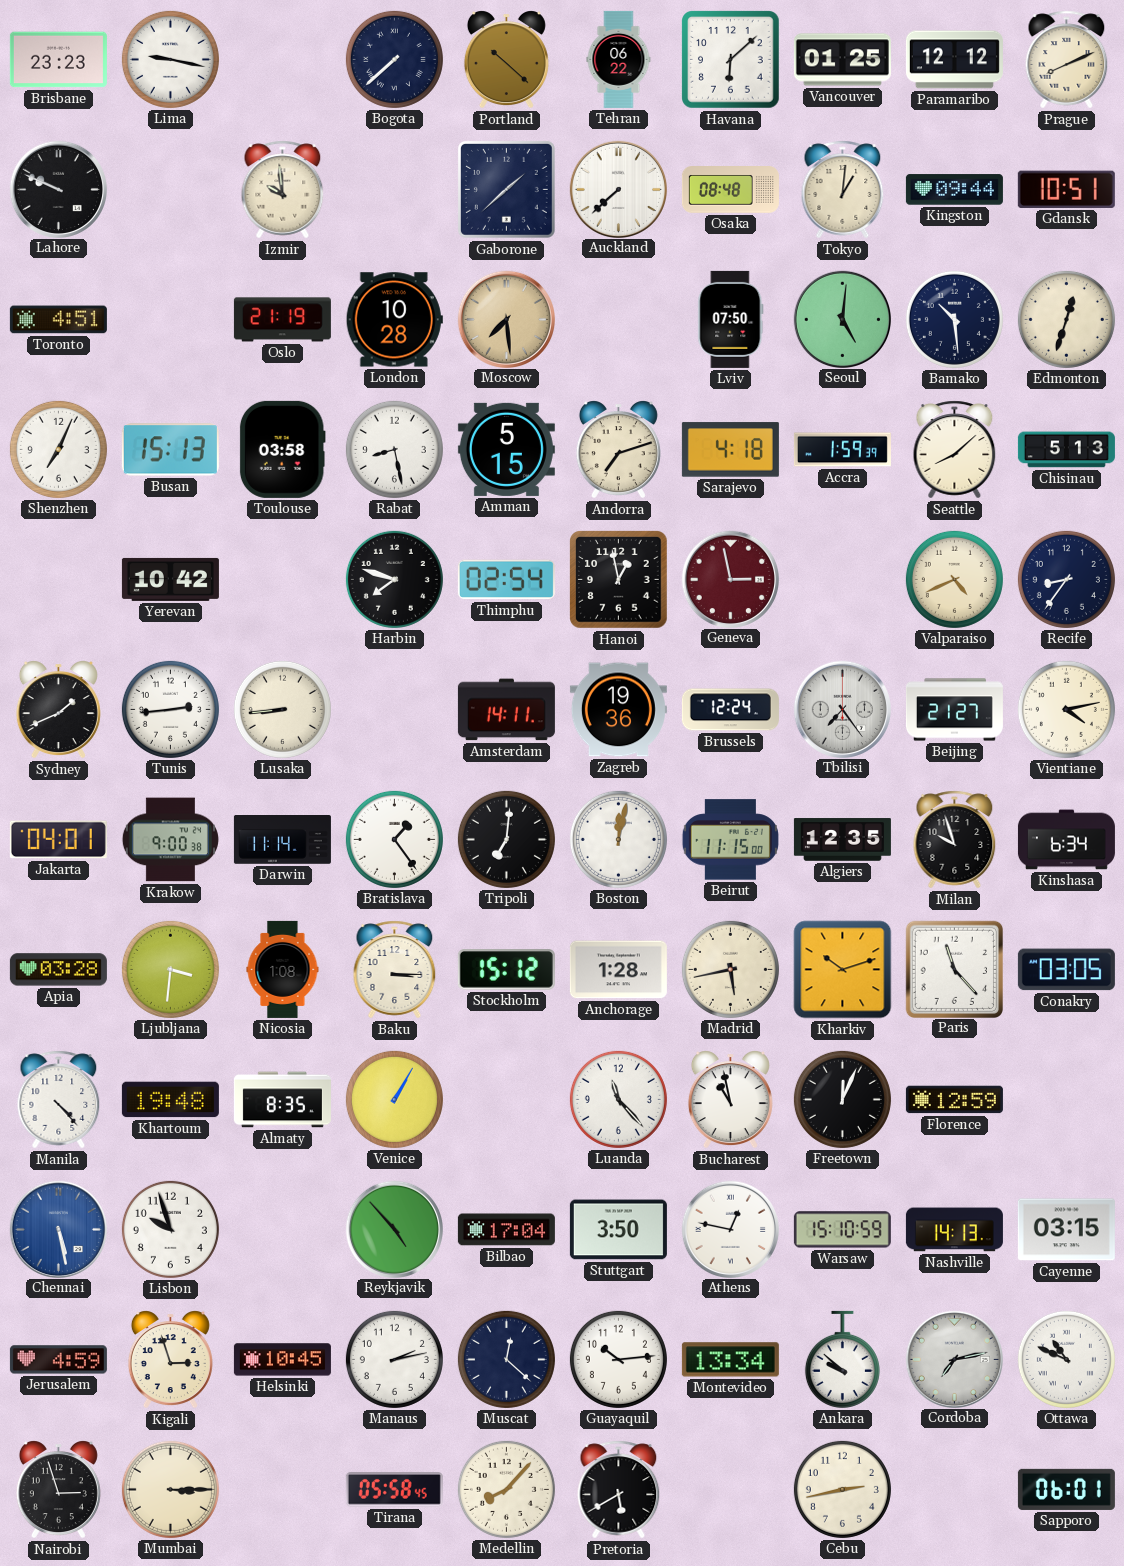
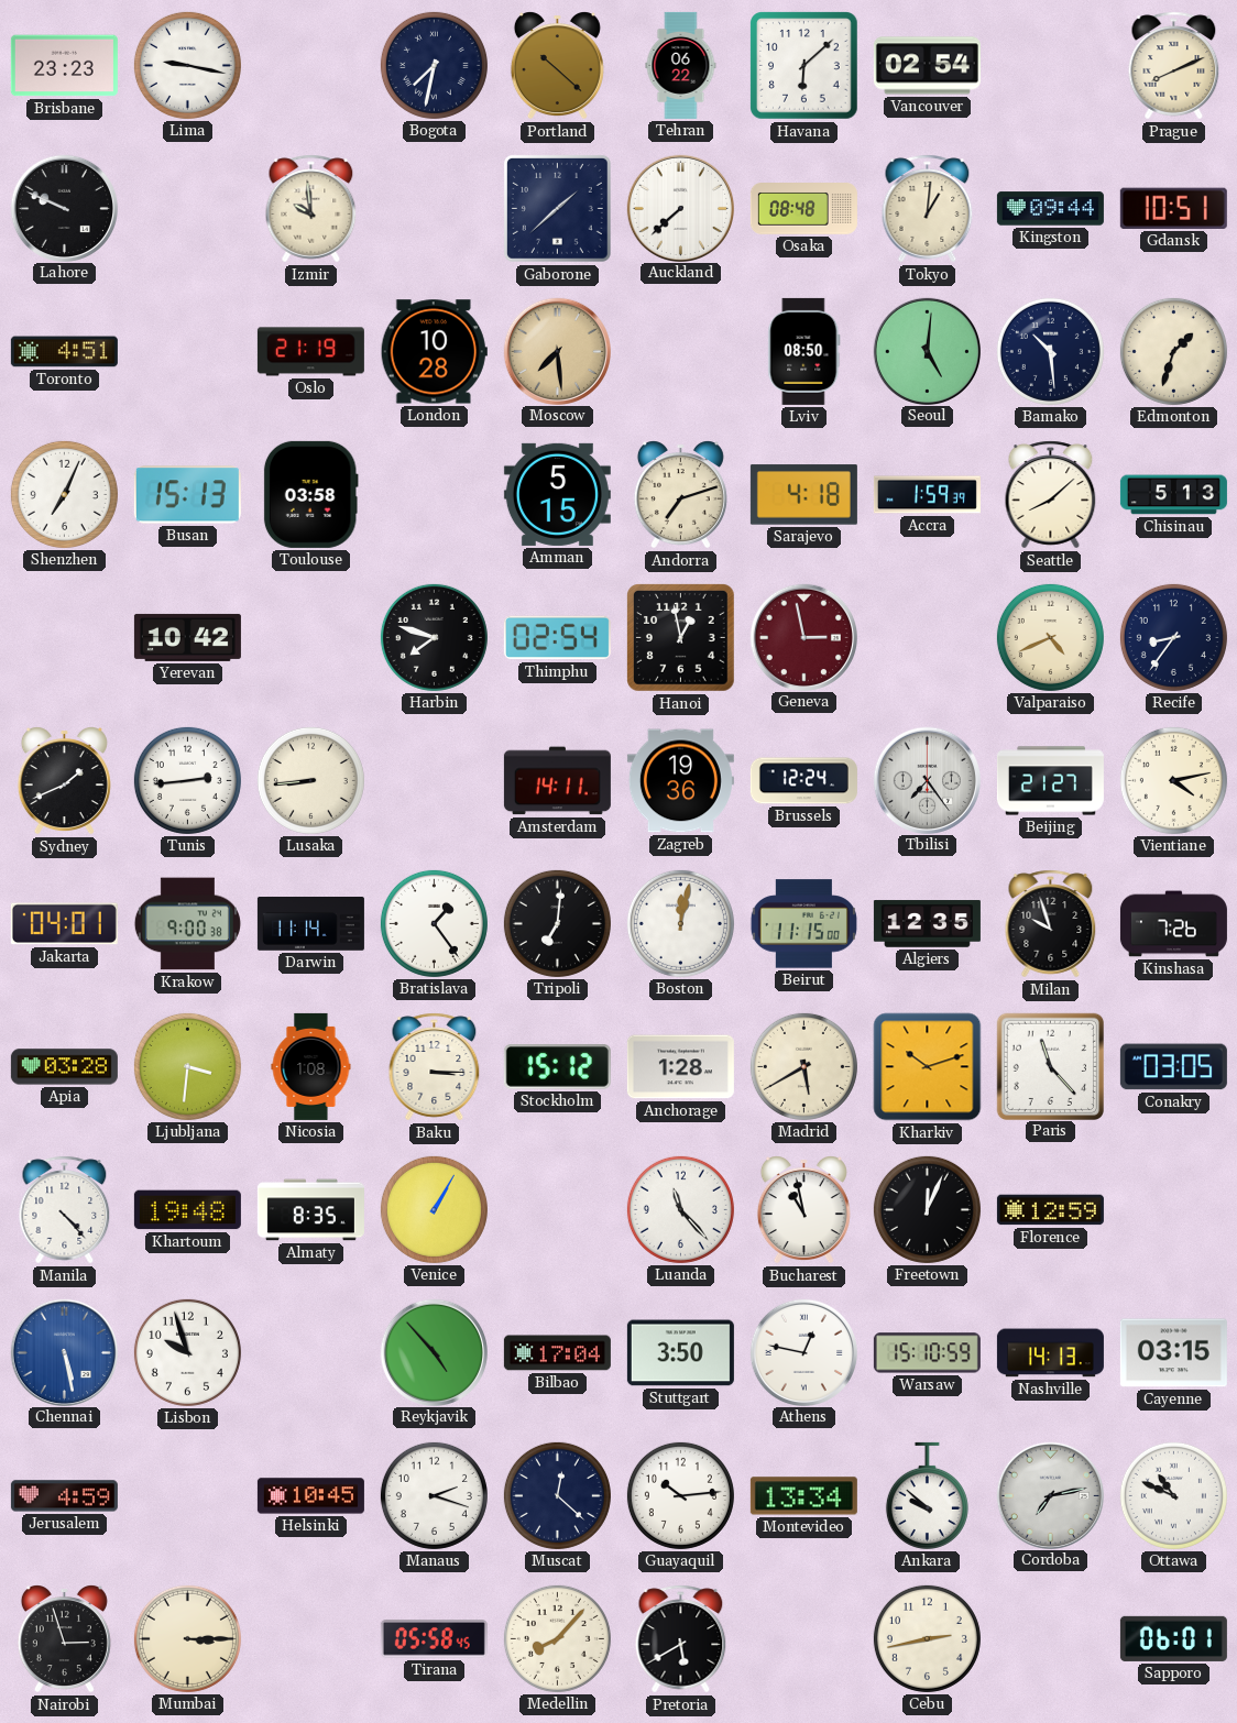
Bogota: 7:38 -> 7:32 (434, 65)
Vancouver: 01:25 -> 02:54 (927, 66)
Paramaribo: 12:12 -> none (954, 60)
Lviv: 07:50 -> 08:50 (804, 351)
Edmonton: 12:33 -> 1:33 (1173, 351)
Rabat: 8:28 -> none (394, 449)
Kinshasa: 6:34 -> 7:26 (1173, 924)
Madrid: 5:43 -> 5:40 (803, 1066)
Kigali: 2:57 -> none (170, 1360)
Manaus: 2:13 -> 2:18 (434, 1495)
